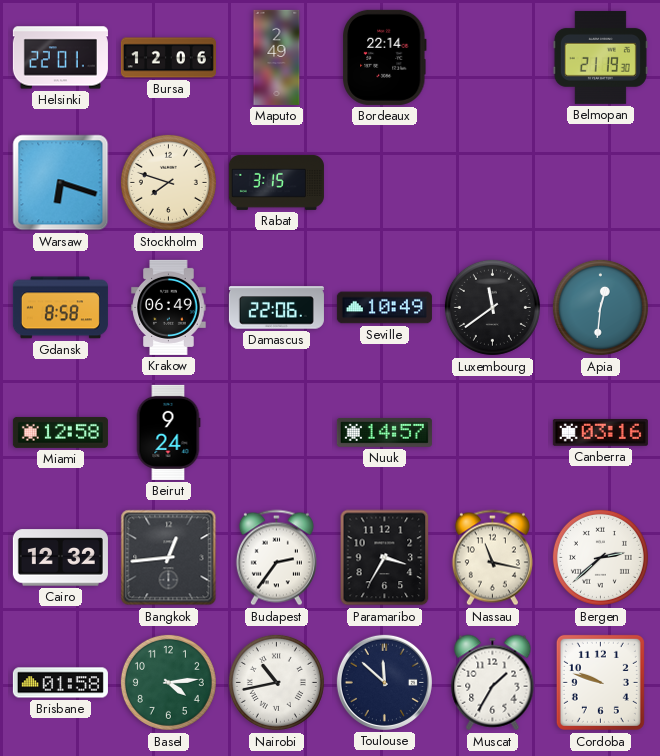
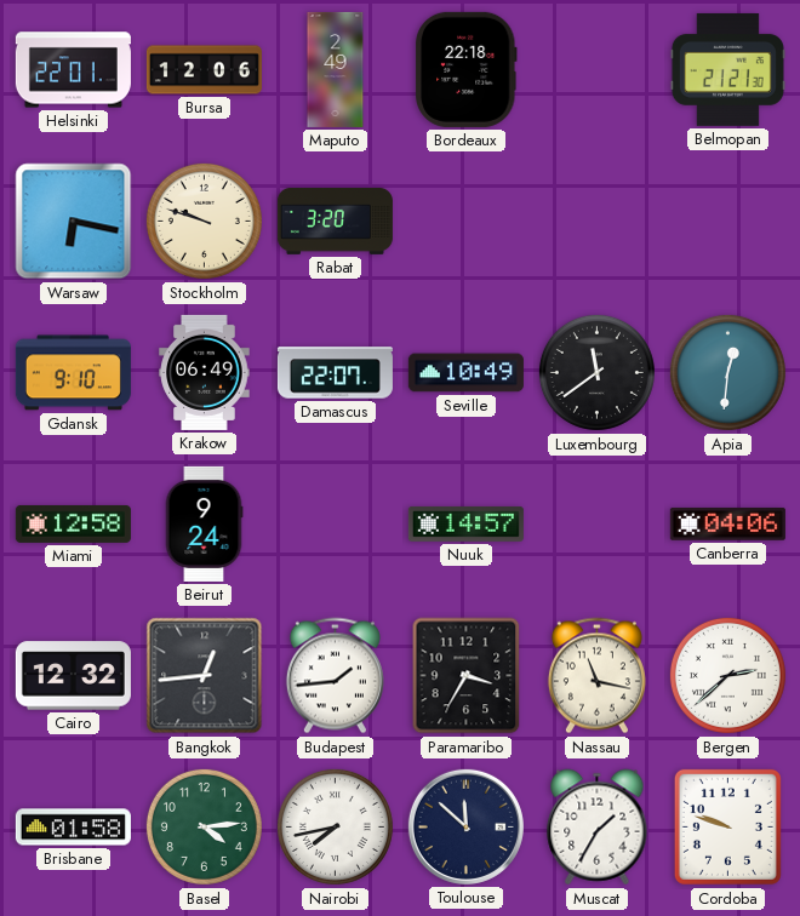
Bordeaux: 22:14 -> 22:18 (465, 69)
Belmopan: 21:19 -> 21:21 (727, 69)
Warsaw: 6:18 -> 6:17 (74, 222)
Stockholm: 7:48 -> 9:48 (204, 221)
Rabat: 3:15 -> 3:20 (335, 221)
Gdansk: 8:58 -> 9:10 (73, 373)
Damascus: 22:06 -> 22:07 (335, 373)
Canberra: 03:16 -> 04:06 (727, 523)
Budapest: 2:36 -> 1:44 (335, 676)
Nairobi: 10:43 -> 7:43 (335, 826)
